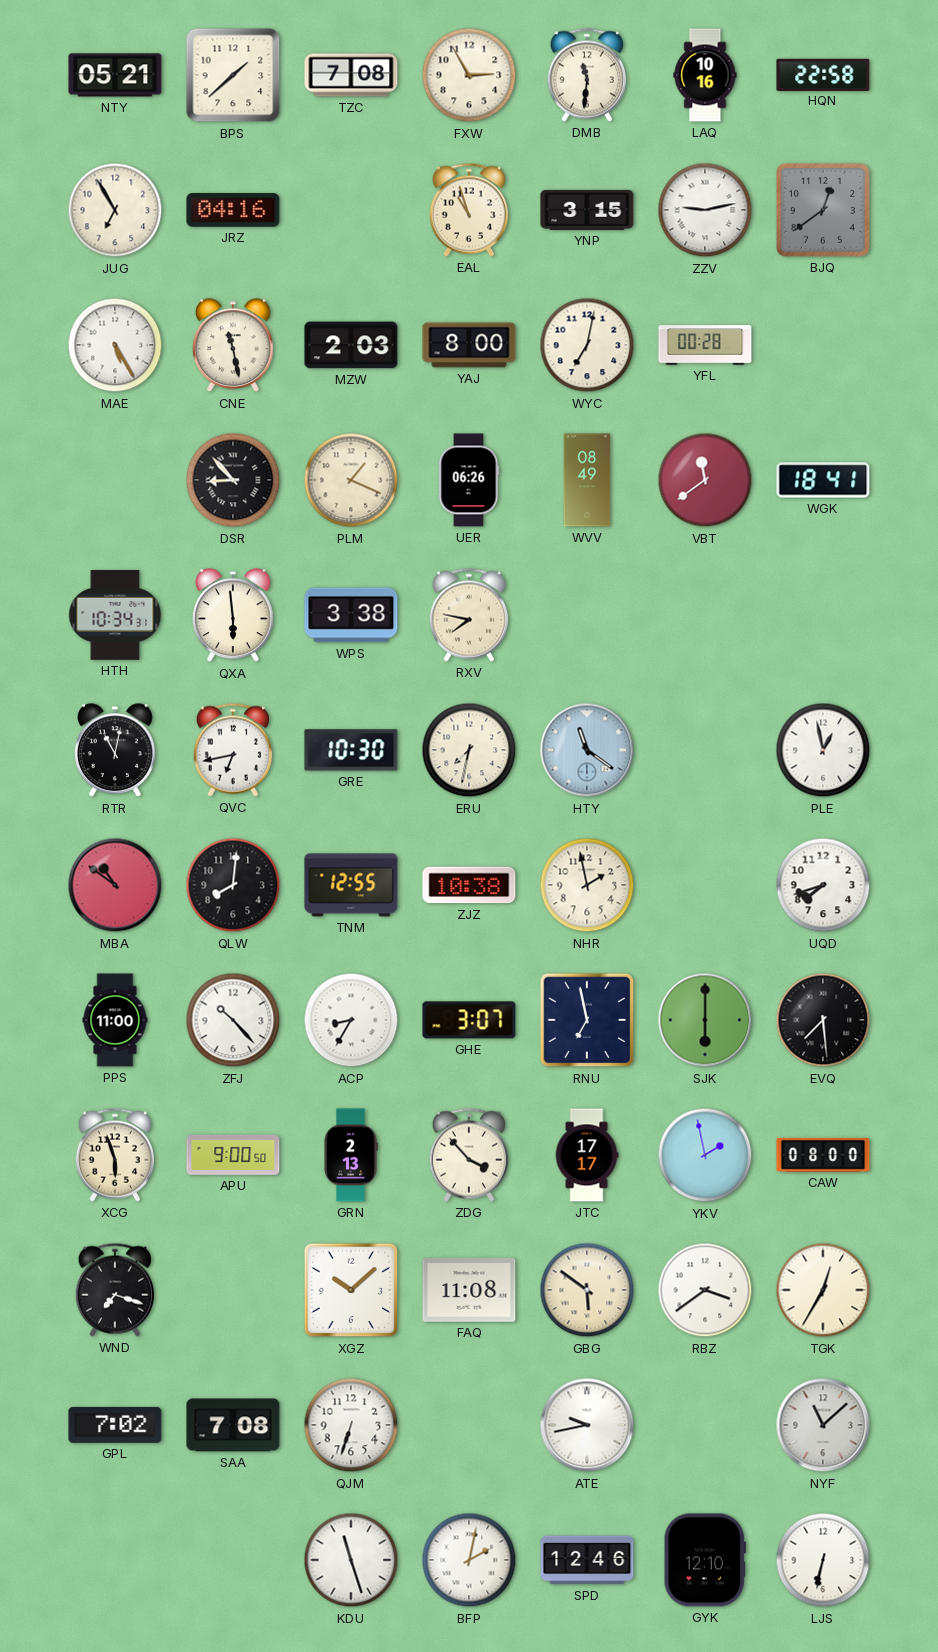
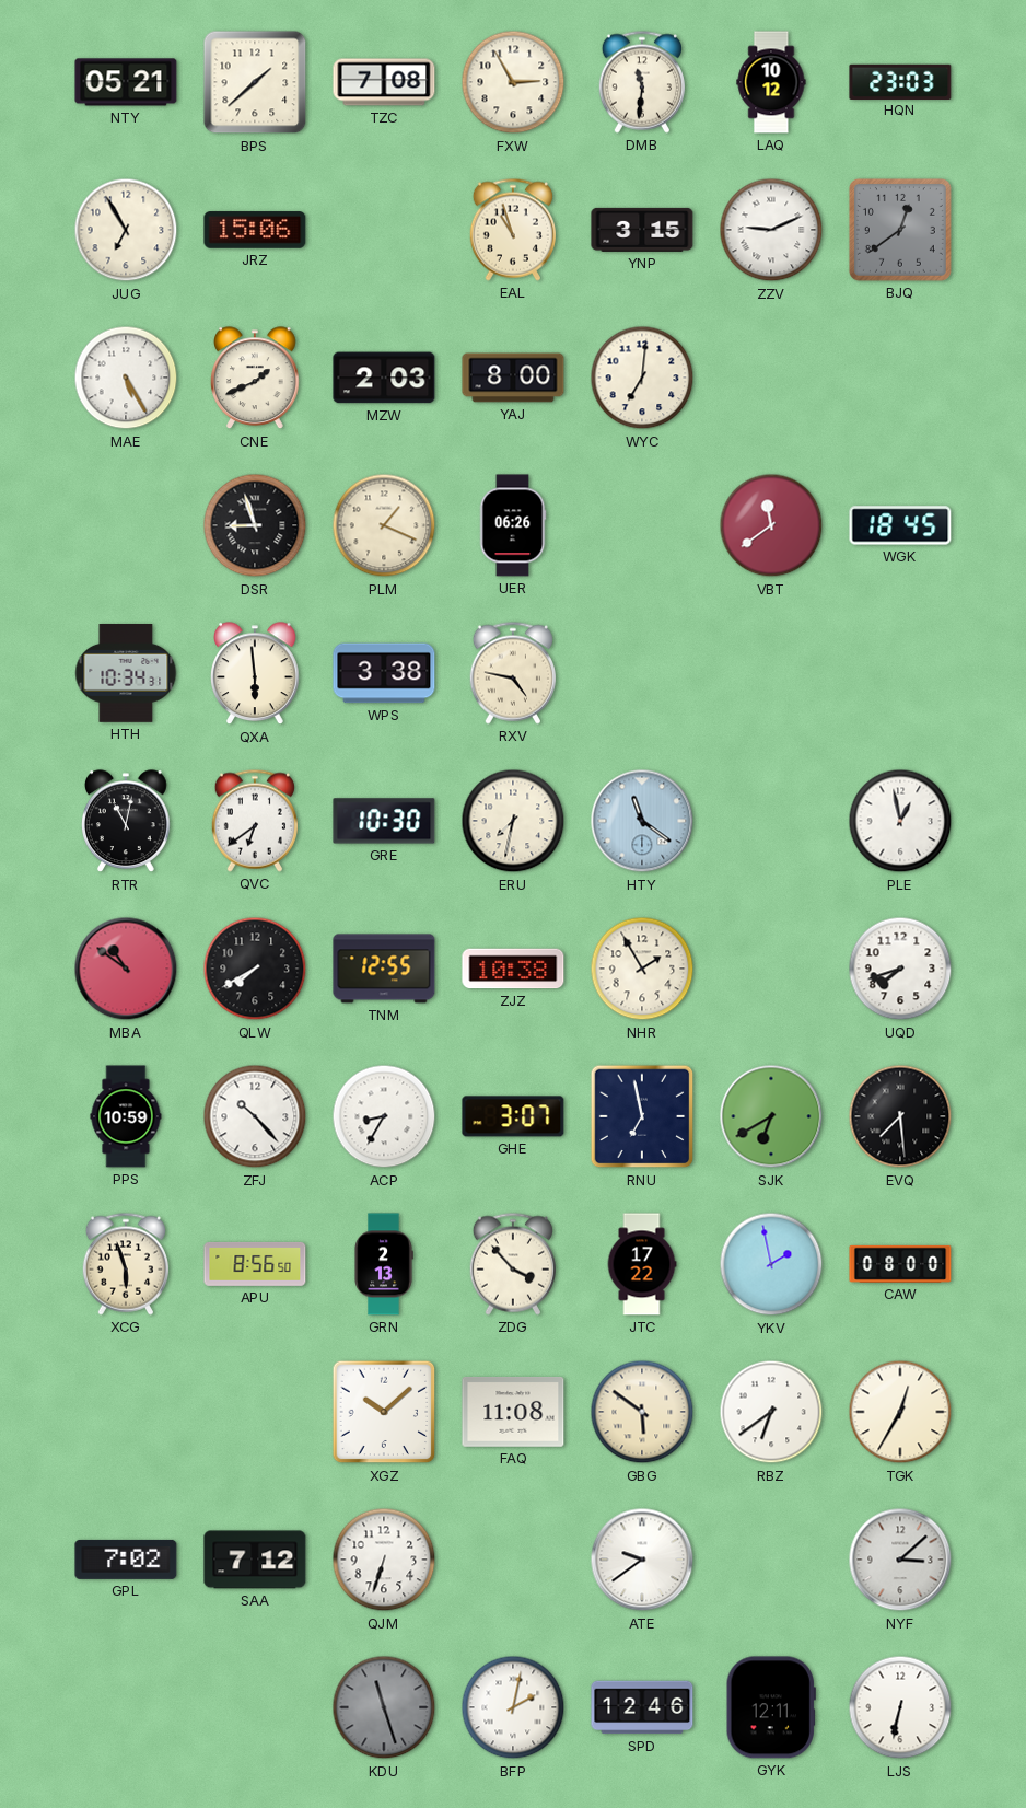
LAQ: 10:16 -> 10:12 (771, 82)
HQN: 22:58 -> 23:03 (900, 81)
JRZ: 04:16 -> 15:06 (255, 230)
ZZV: 9:13 -> 9:11 (771, 230)
CNE: 11:28 -> 1:41 (256, 379)
WYC: 7:02 -> 7:01 (642, 378)
YFL: 00:28 -> none (705, 345)
DSR: 8:53 -> 8:57 (255, 525)
WVV: 08:49 -> none (587, 480)
WGK: 18:41 -> 18:45 (900, 525)
RXV: 7:47 -> 4:47 (512, 673)
QVC: 6:43 -> 6:39 (254, 821)
QLW: 8:01 -> 7:40 (255, 969)
NHR: 1:58 -> 1:55 (642, 969)
PPS: 11:00 -> 10:59 (126, 1116)
SJK: 6:00 -> 6:40 (771, 1116)
APU: 9:00 -> 8:56 (255, 1264)
JTC: 17:17 -> 17:22 (642, 1264)
WND: 7:18 -> none (114, 1290)
RBZ: 3:39 -> 6:39 (771, 1412)
SAA: 7:08 -> 7:12 (255, 1560)
ATE: 9:43 -> 9:39 (642, 1560)
NYF: 11:08 -> 3:08 (900, 1560)
KDU dial: white -> grey (384, 1707)
GYK: 12:10 -> 12:11 (771, 1707)
